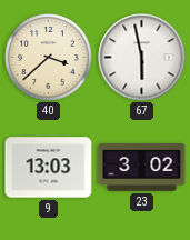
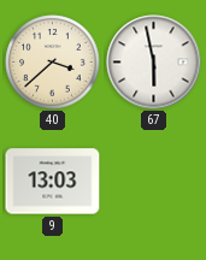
23: 3:02 -> none (142, 168)
